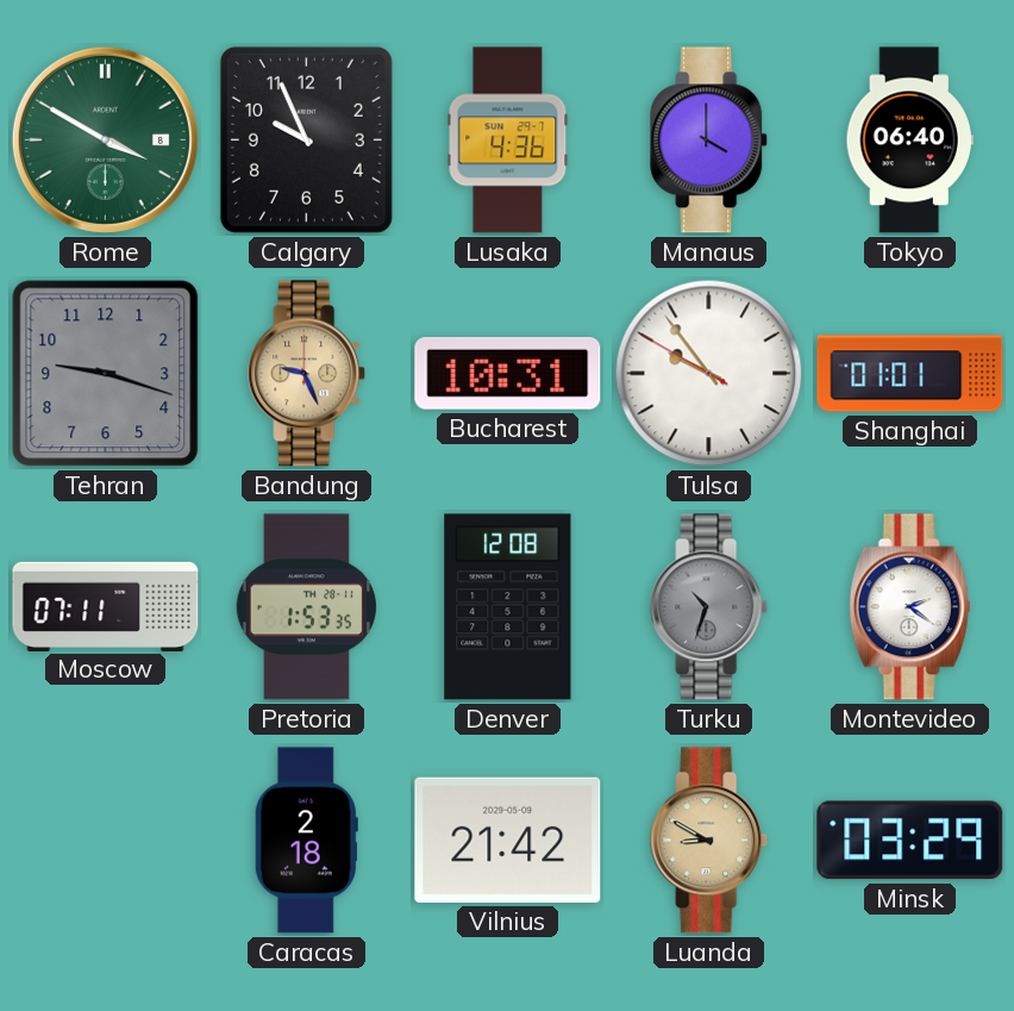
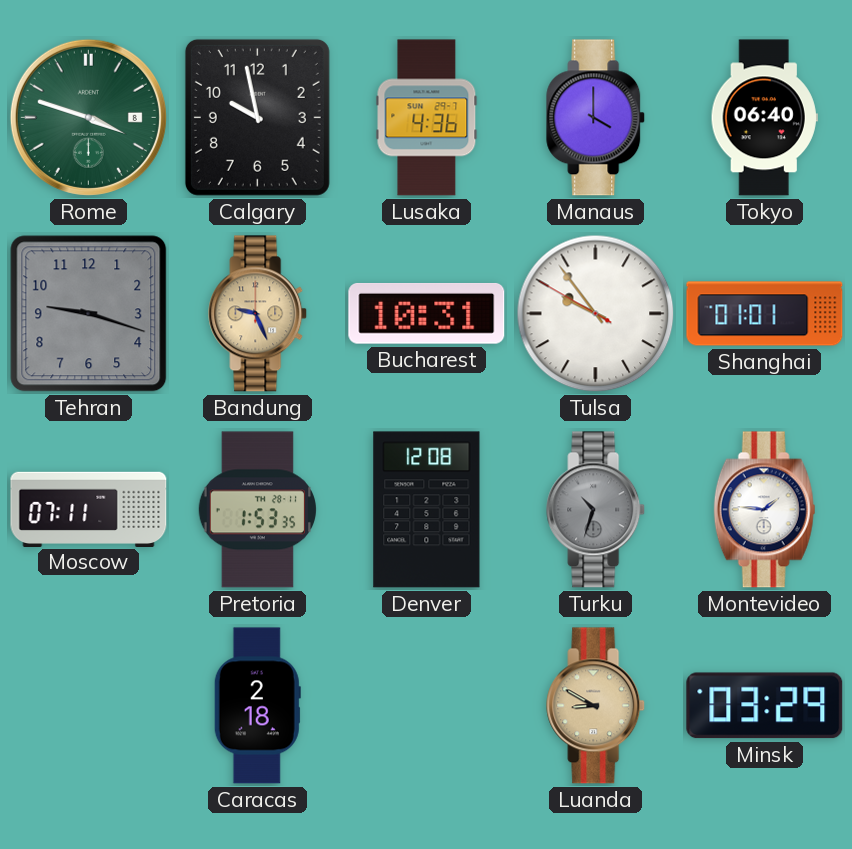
Rome: 3:50 -> 3:48 (88, 117)
Calgary: 9:56 -> 9:58 (257, 117)
Montevideo: 2:21 -> 1:46 (765, 510)
Vilnius: 21:42 -> none (508, 840)
